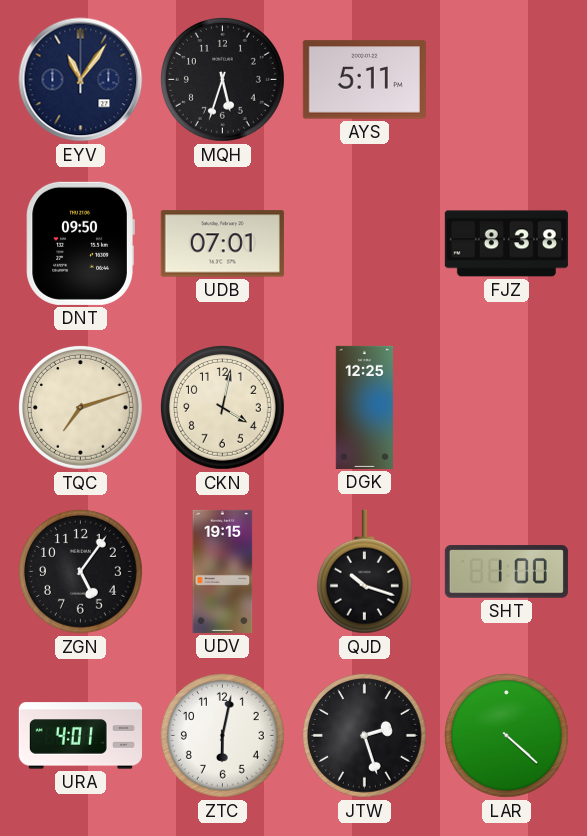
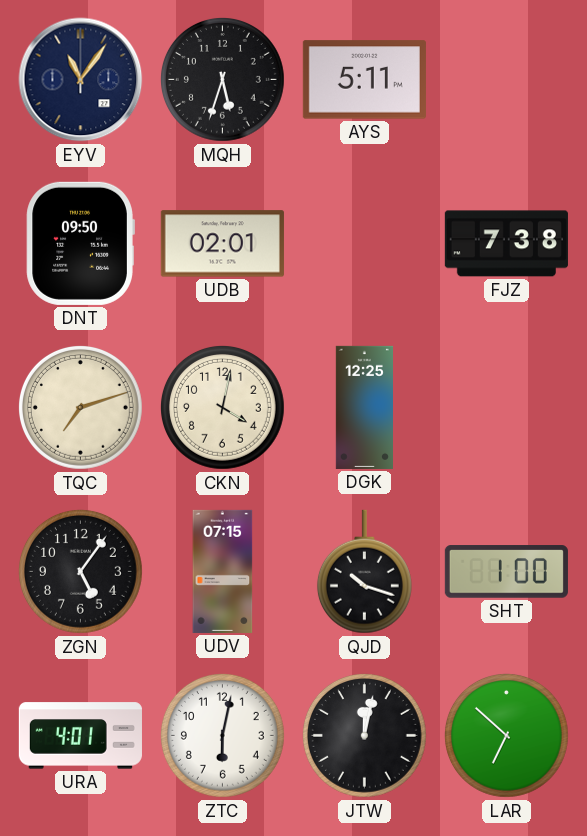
UDB: 07:01 -> 02:01 (222, 244)
FJZ: 8:38 -> 7:38 (506, 244)
UDV: 19:15 -> 07:15 (223, 571)
JTW: 2:27 -> 12:02 (364, 735)
LAR: 4:22 -> 6:52 (506, 735)
